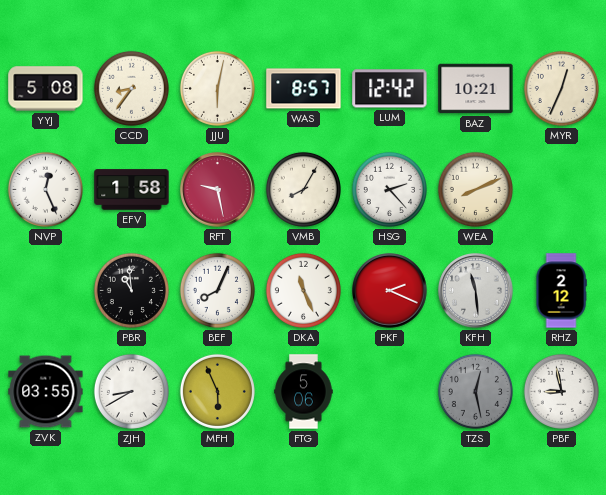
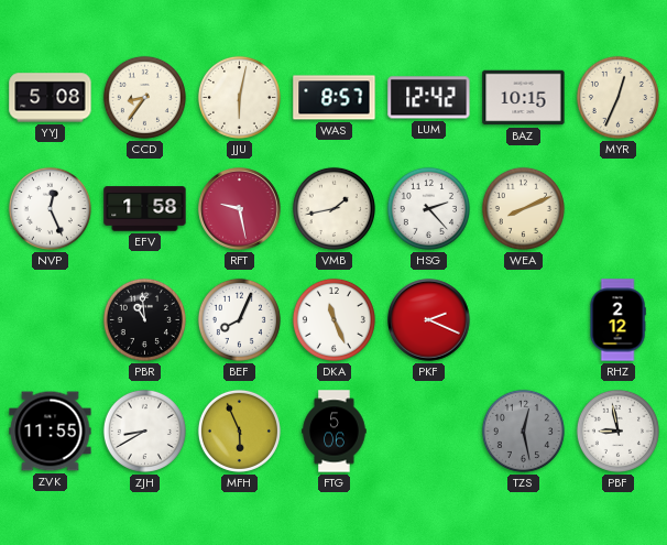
BAZ: 10:21 -> 10:15 (524, 98)
VMB: 8:05 -> 1:43 (333, 208)
KFH: 11:29 -> none (476, 291)
ZVK: 03:55 -> 11:55 (51, 432)
